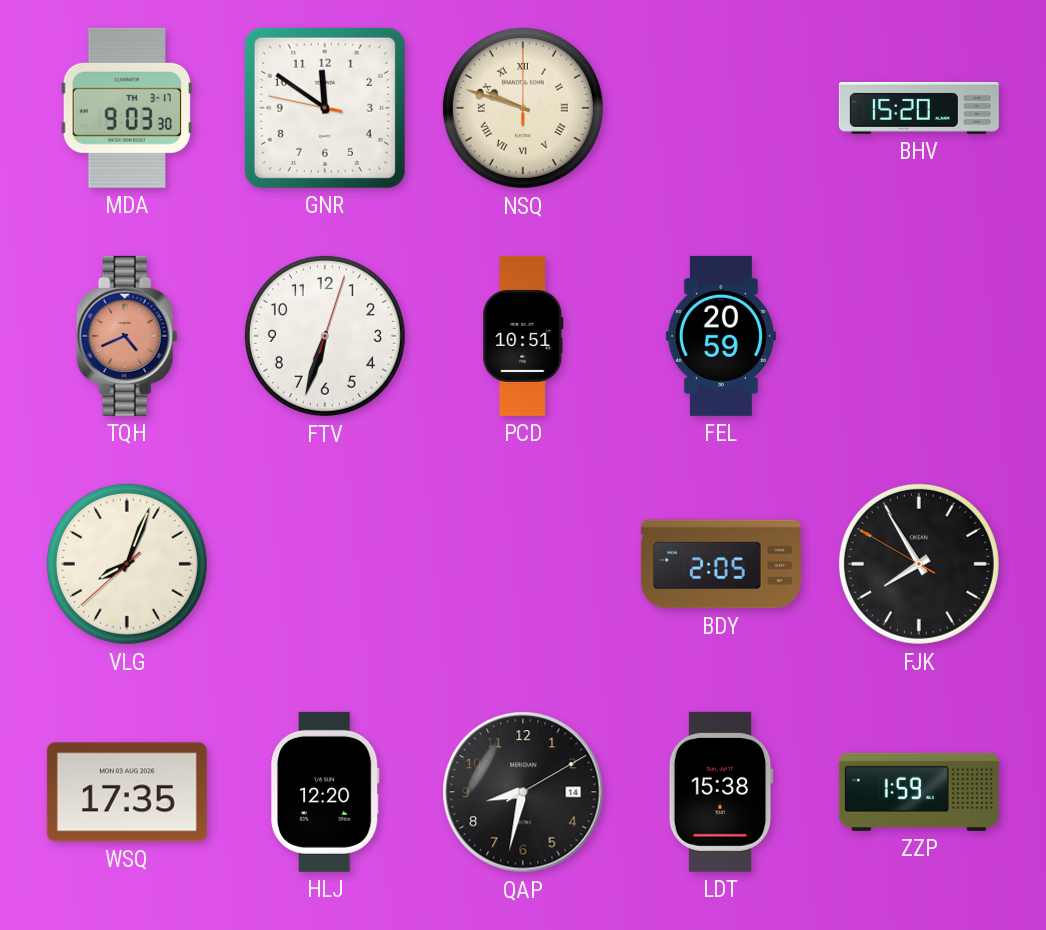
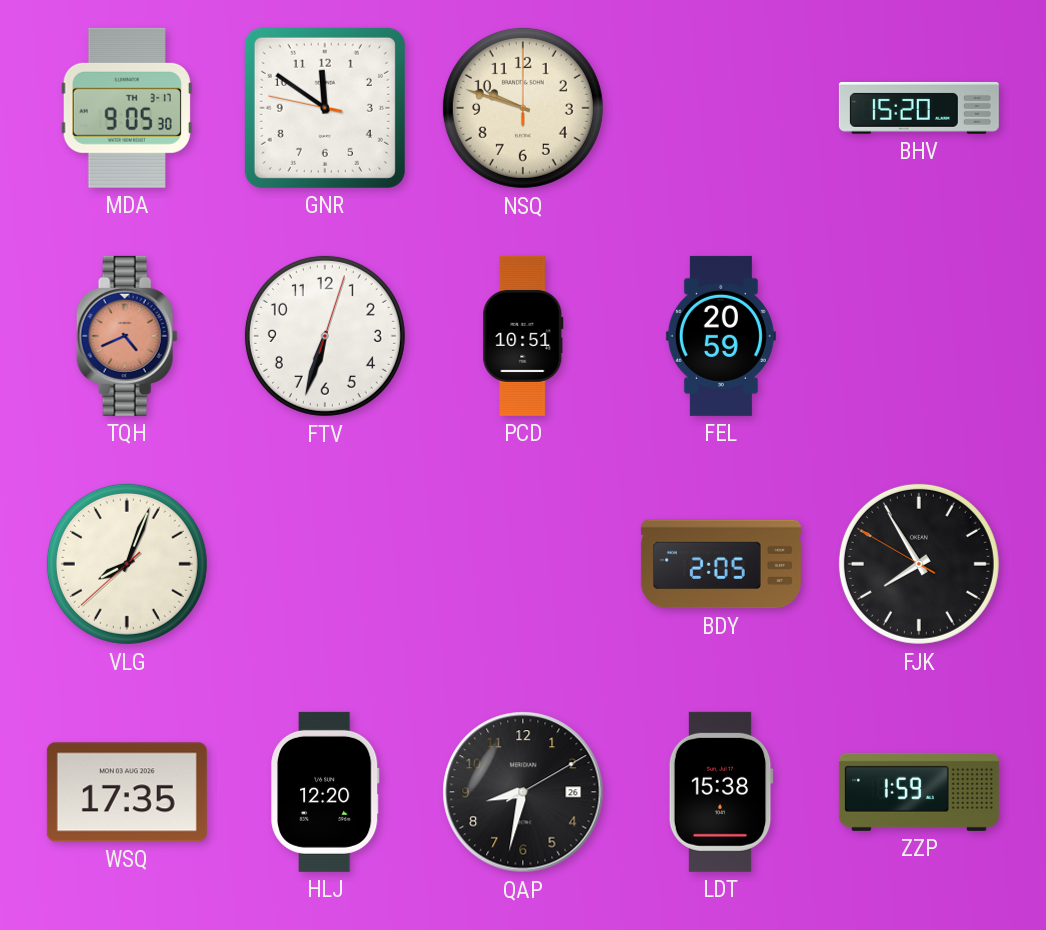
MDA: 9:03 -> 9:05 (127, 108)
NSQ numerals: Roman -> Arabic (523, 108)
QAP date: 14 -> 26 (523, 792)
